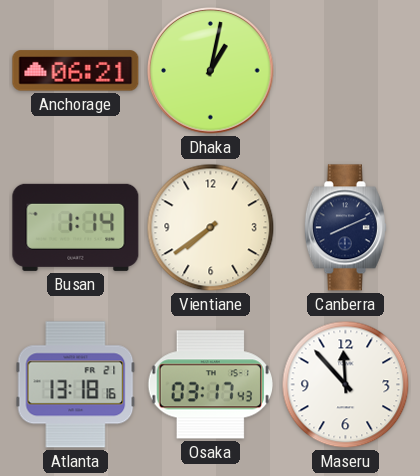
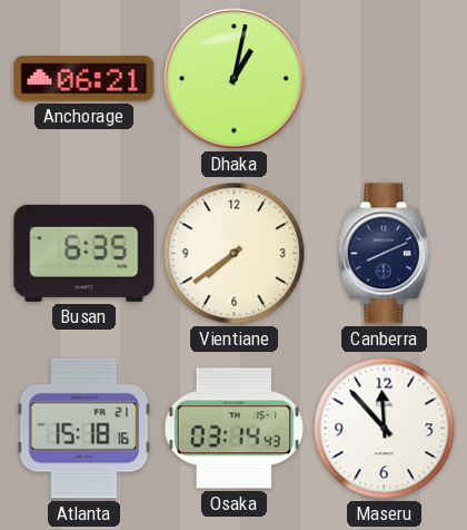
Busan: 1:14 -> 6:35 (85, 253)
Atlanta: 13:18 -> 15:18 (85, 429)
Osaka: 03:17 -> 03:14 (233, 429)
